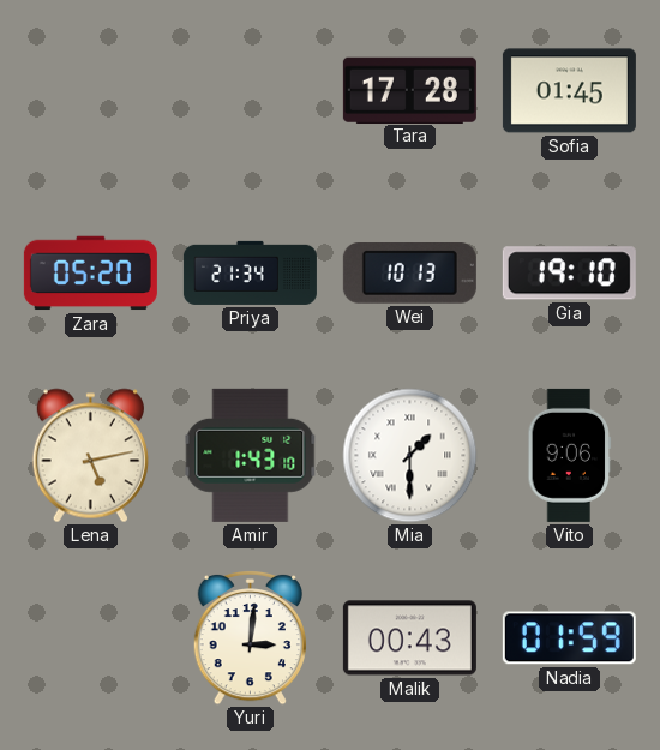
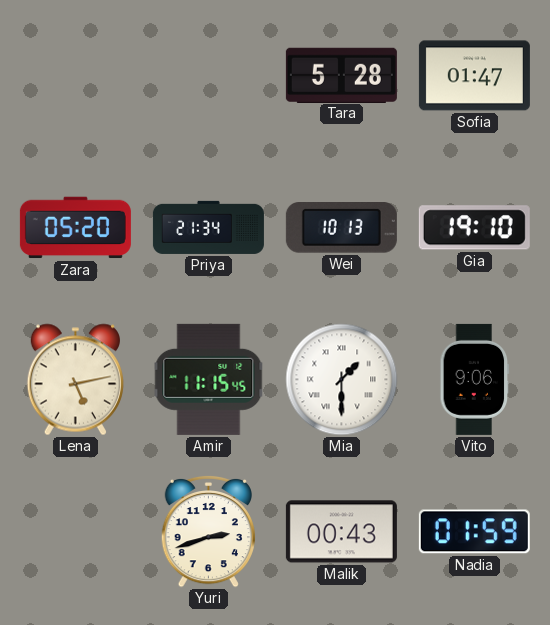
Tara: 17:28 -> 5:28 (341, 75)
Sofia: 01:45 -> 01:47 (474, 76)
Amir: 1:43 -> 11:15 (209, 379)
Yuri: 3:01 -> 2:42 (208, 531)
